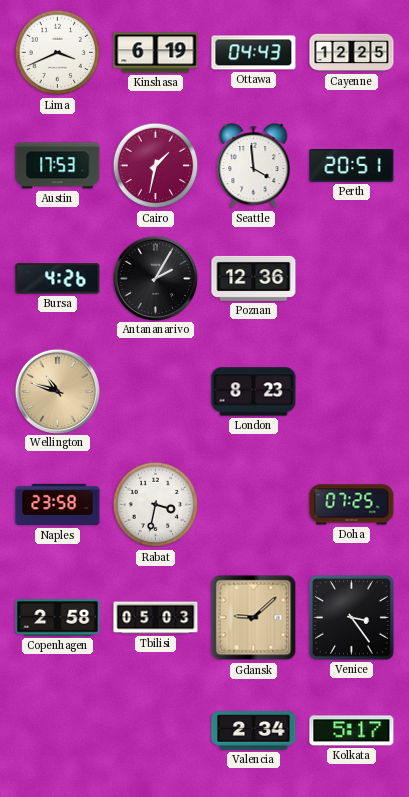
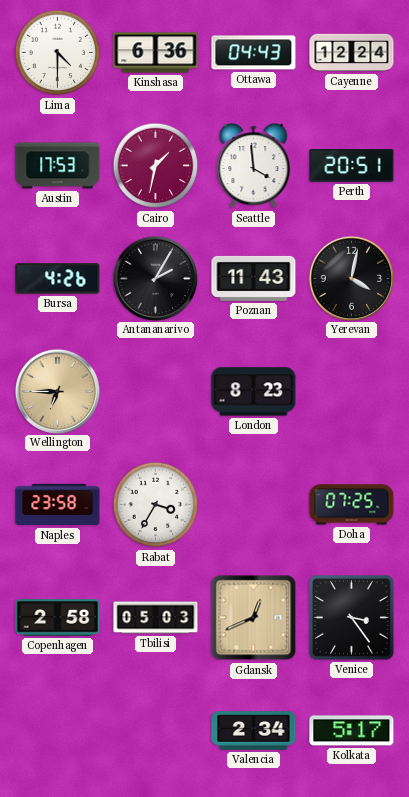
Lima: 3:41 -> 4:30 (58, 53)
Kinshasa: 6:19 -> 6:36 (156, 53)
Cayenne: 12:25 -> 12:24 (352, 53)
Poznan: 12:36 -> 11:43 (254, 278)
Yerevan: none -> 4:02 (351, 278)
Wellington: 10:48 -> 6:45 (57, 391)
Rabat: 3:32 -> 3:35 (156, 505)
Gdansk: 9:08 -> 12:41 (254, 618)
